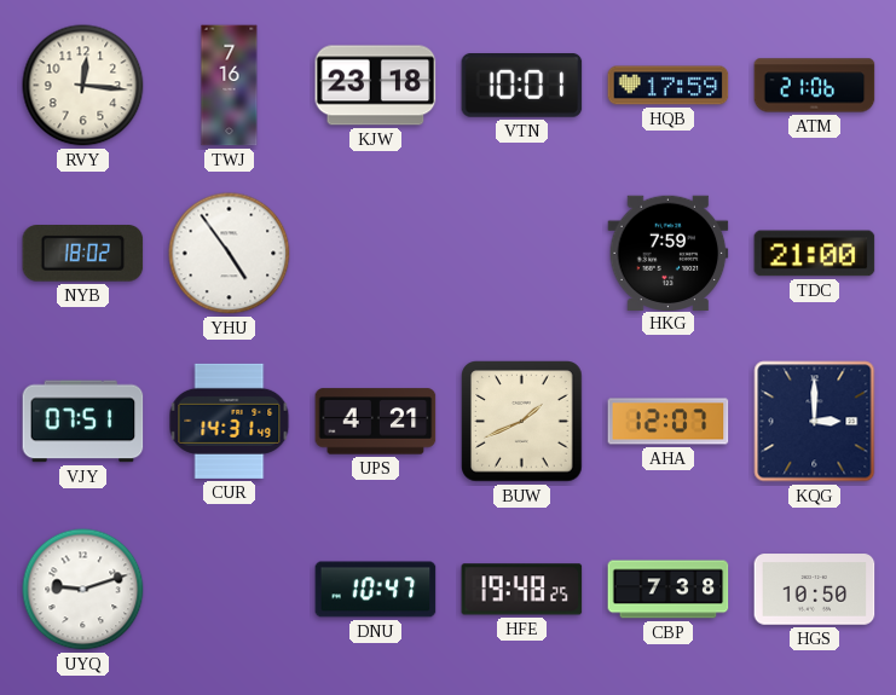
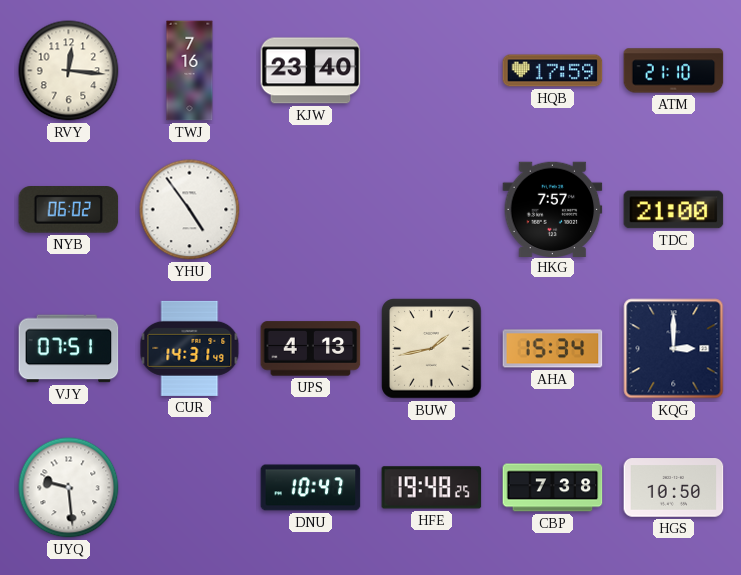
KJW: 23:18 -> 23:40 (311, 71)
VTN: 10:01 -> none (522, 86)
ATM: 21:06 -> 21:10 (674, 71)
NYB: 18:02 -> 06:02 (69, 210)
HKG: 7:59 -> 7:57 (553, 209)
UPS: 4:21 -> 4:13 (311, 349)
BUW: 1:41 -> 1:43 (432, 349)
AHA: 12:07 -> 15:34 (553, 349)
UYQ: 9:12 -> 9:29 (69, 488)
